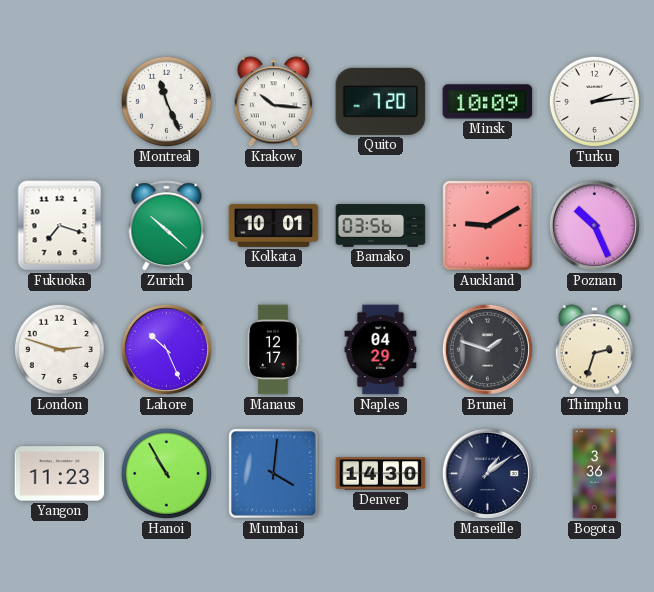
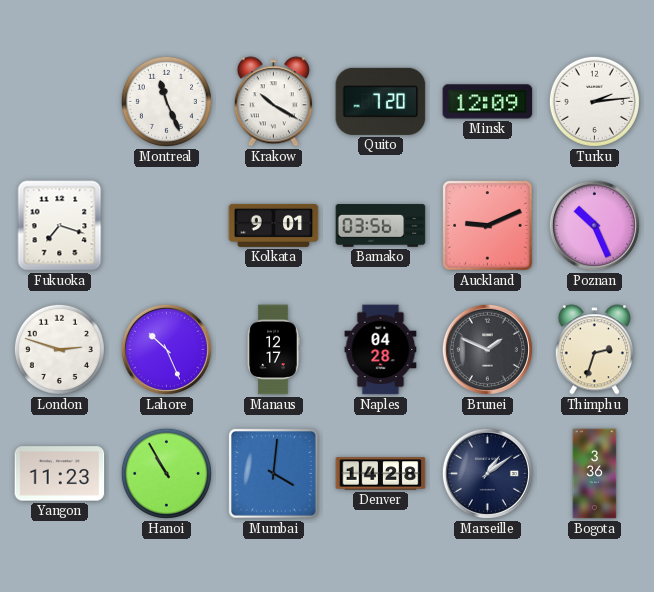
Krakow: 10:16 -> 10:20 (273, 102)
Minsk: 10:09 -> 12:09 (488, 102)
Zurich: 10:22 -> none (167, 226)
Kolkata: 10:01 -> 9:01 (274, 225)
Auckland: 9:10 -> 9:11 (488, 226)
Naples: 04:29 -> 04:28 (381, 350)
Brunei: 1:48 -> 1:49 (487, 349)
Denver: 14:30 -> 14:28 (381, 474)
